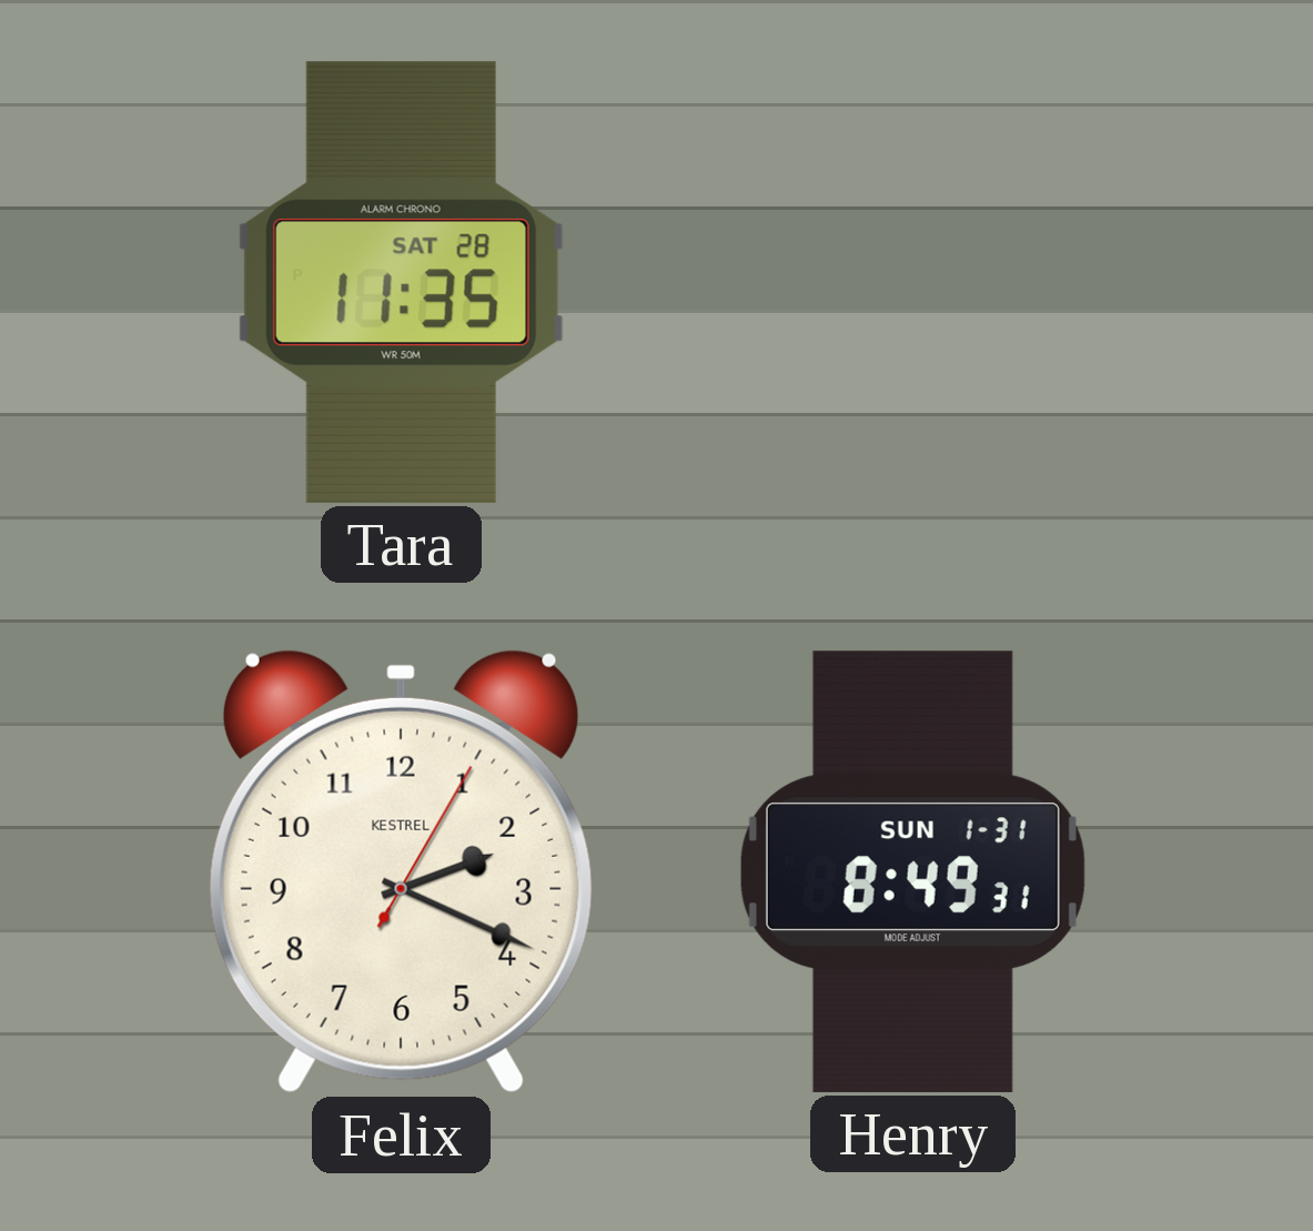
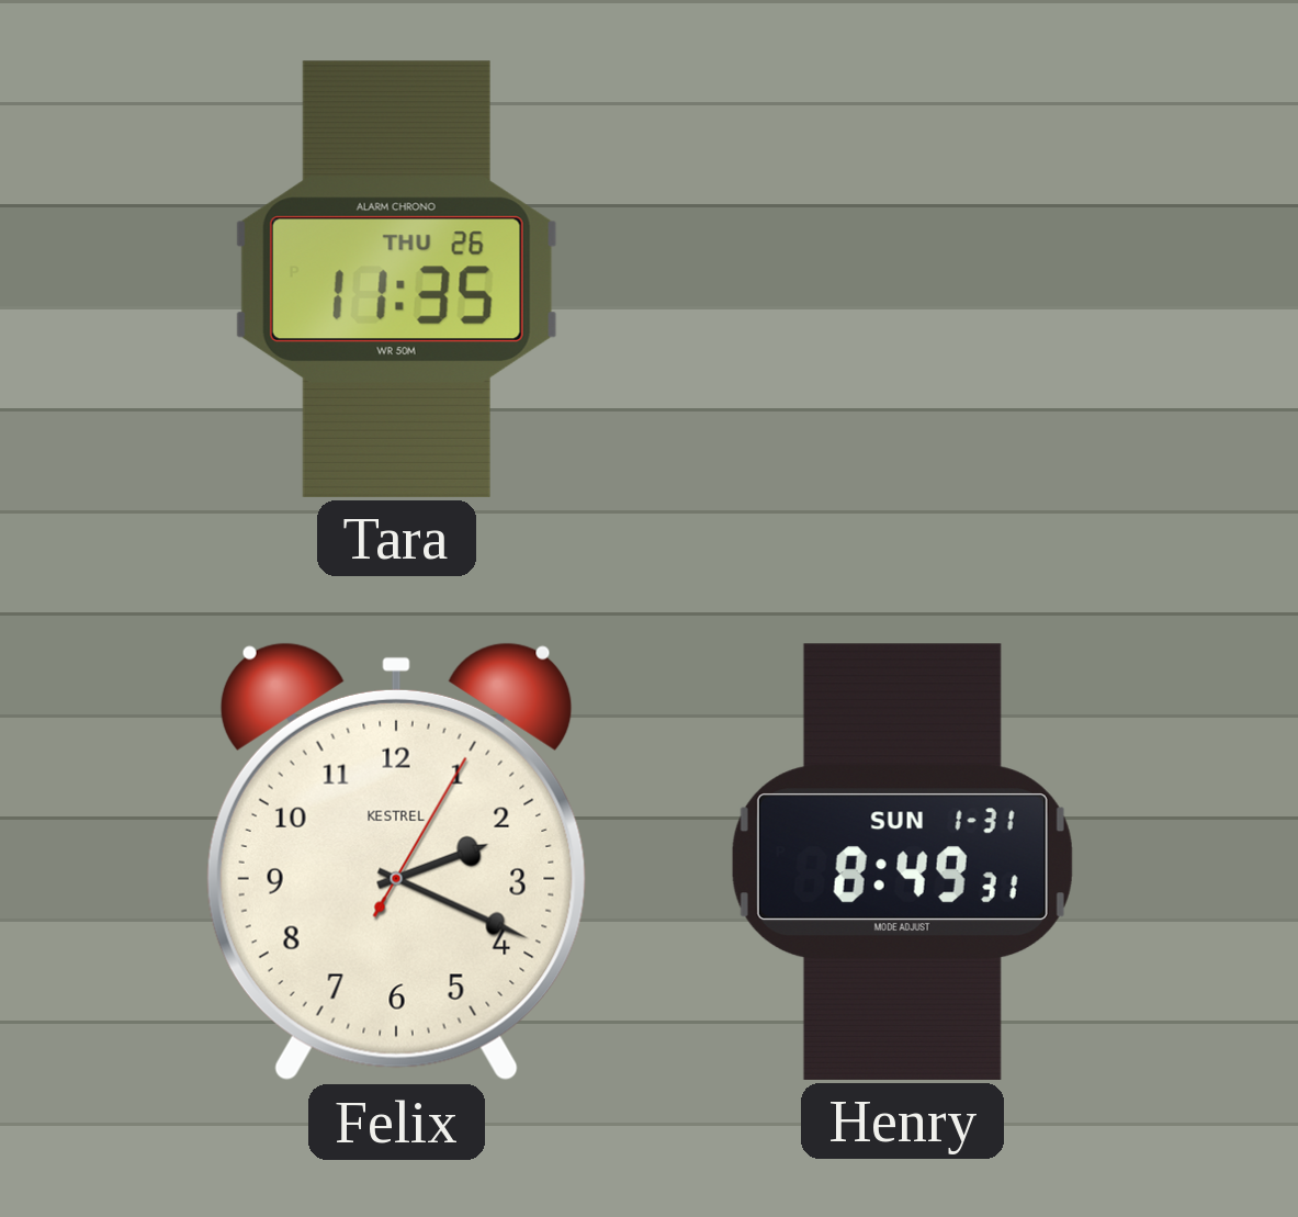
Tara date: SAT 28 -> THU 26 (396, 279)
